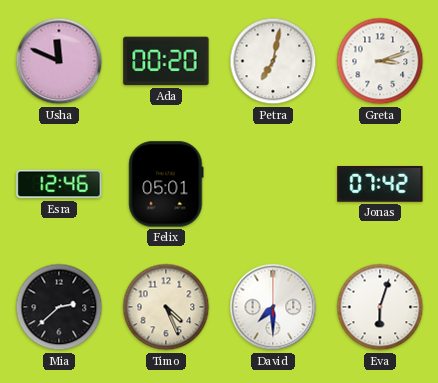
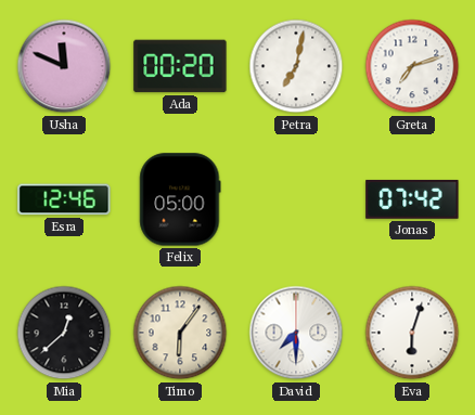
Greta: 3:12 -> 7:12 (412, 66)
Felix: 05:01 -> 05:00 (180, 199)
Mia: 2:38 -> 12:38 (64, 333)
Timo: 4:26 -> 6:06 (180, 333)
